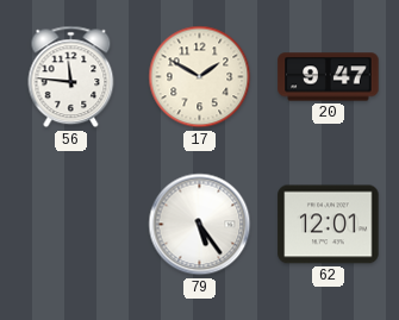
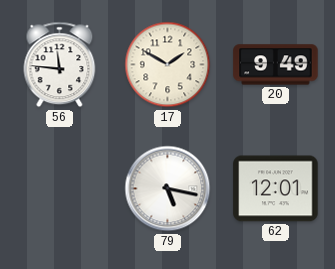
20: 9:47 -> 9:49 (276, 65)
79: 5:24 -> 5:17 (168, 189)
